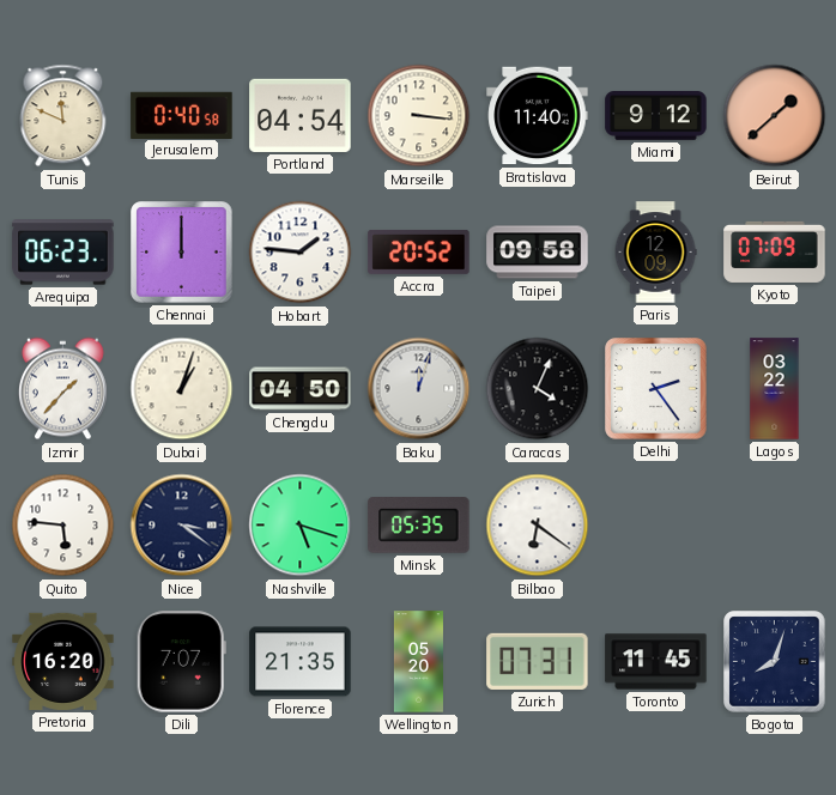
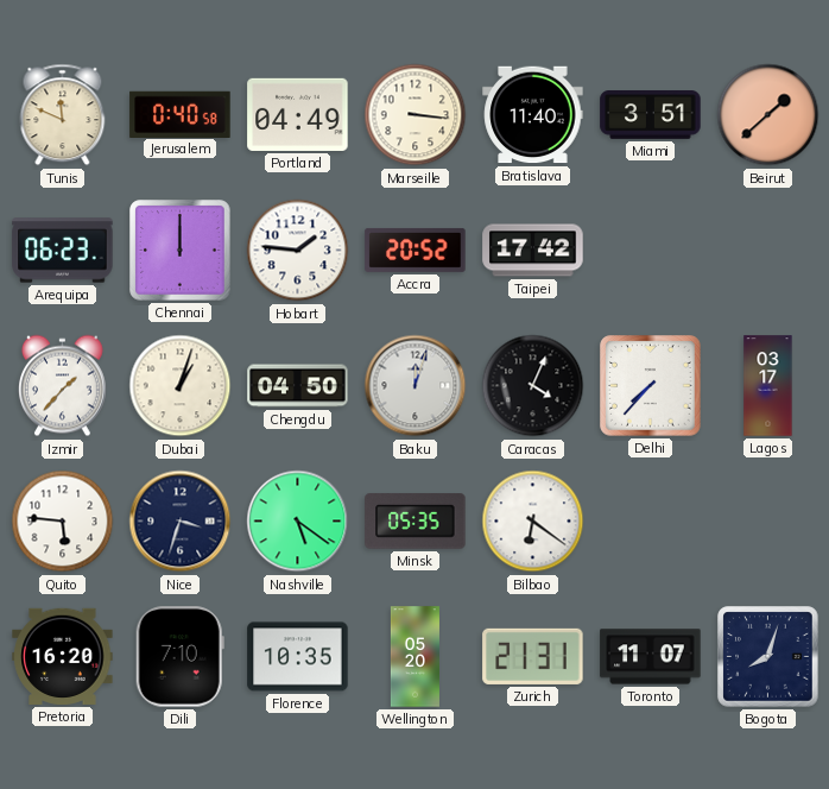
Portland: 04:54 -> 04:49 (298, 114)
Miami: 9:12 -> 3:51 (651, 115)
Taipei: 09:58 -> 17:42 (533, 251)
Paris: 12:09 -> none (655, 253)
Kyoto: 07:09 -> none (775, 251)
Delhi: 2:24 -> 7:37 (651, 386)
Lagos: 03:22 -> 03:17 (768, 386)
Nice: 3:21 -> 3:33 (181, 522)
Nashville: 5:18 -> 5:21 (298, 522)
Dili: 7:07 -> 7:10 (179, 657)
Florence: 21:35 -> 10:35 (298, 657)
Zurich: 07:31 -> 21:31 (533, 656)
Toronto: 11:45 -> 11:07 (651, 657)
